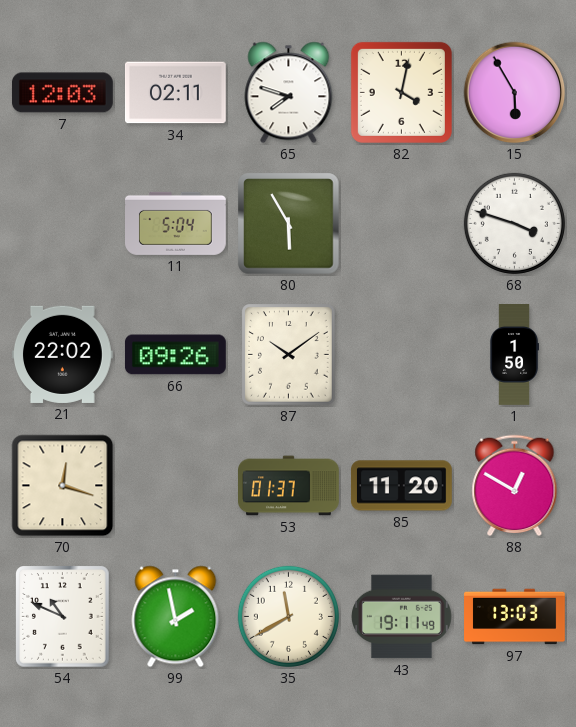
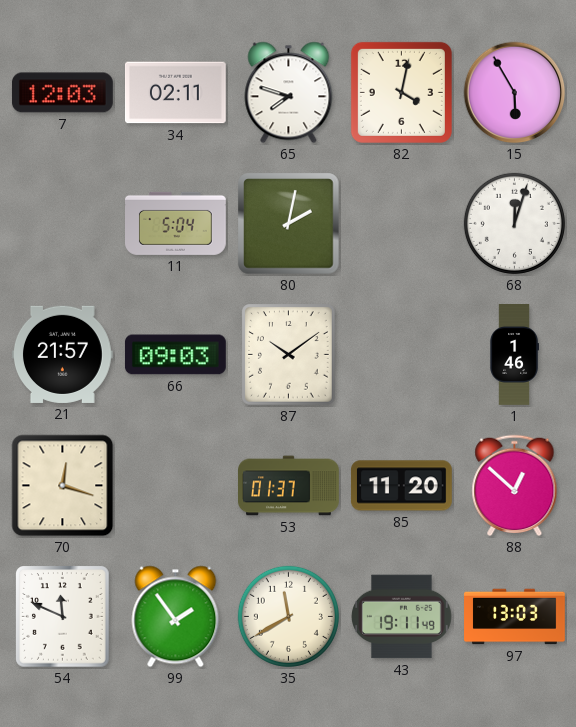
80: 5:55 -> 2:02 (289, 224)
68: 3:48 -> 12:03 (514, 223)
21: 22:02 -> 21:57 (62, 354)
66: 09:26 -> 09:03 (175, 355)
1: 1:50 -> 1:46 (514, 355)
88: 12:50 -> 12:52 (515, 486)
54: 10:49 -> 11:49 (63, 617)
99: 1:58 -> 1:54 (176, 617)
